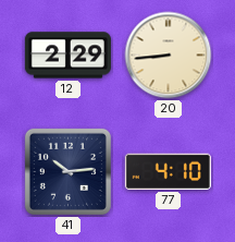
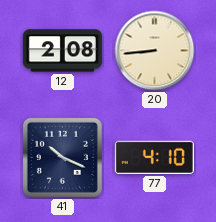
12: 2:29 -> 2:08 (62, 51)
41: 10:14 -> 10:19 (62, 157)
